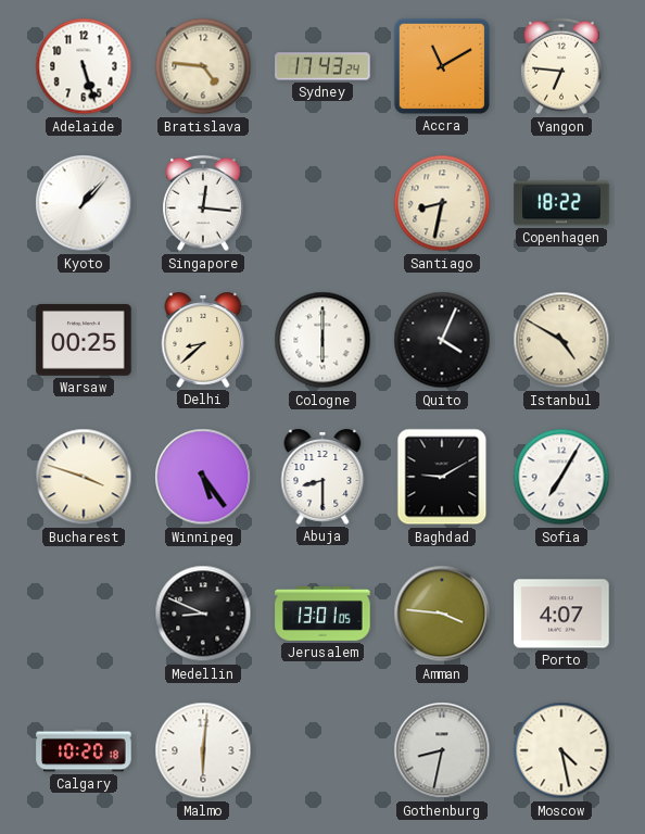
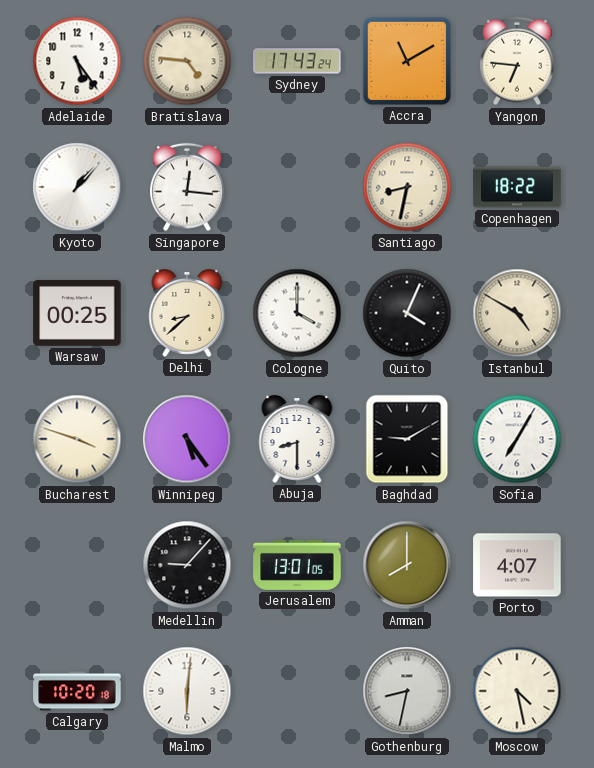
Adelaide: 5:27 -> 5:24 (77, 61)
Cologne: 6:00 -> 4:00 (297, 313)
Medellin: 8:49 -> 9:07 (187, 565)
Amman: 3:46 -> 8:00 (407, 565)
